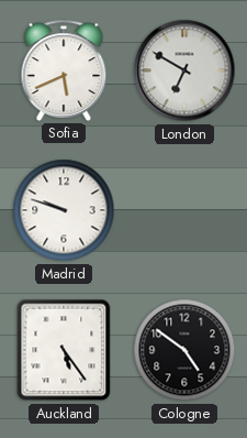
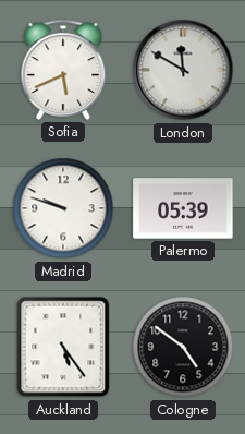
London: 6:50 -> 11:50 (183, 70)
Palermo: none -> 05:39 (183, 208)
